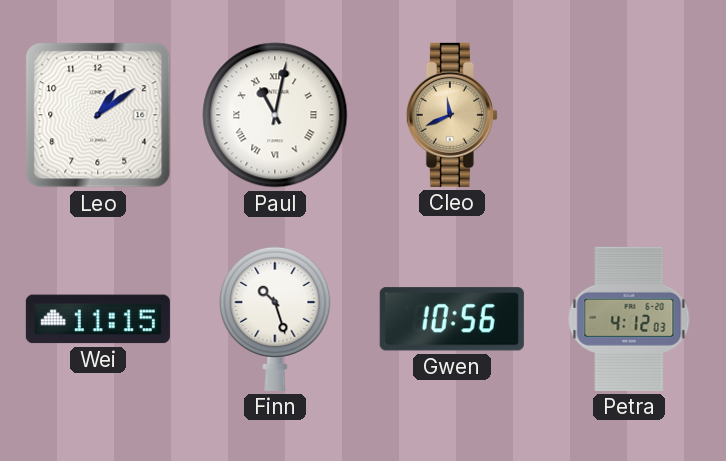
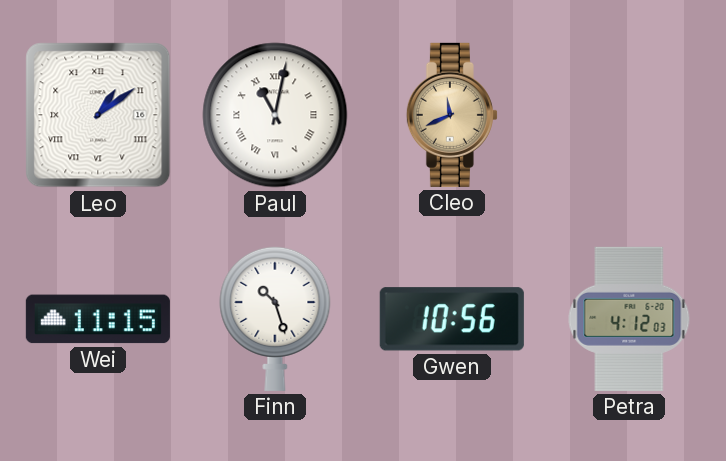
Leo numerals: Arabic -> Roman (98, 115)
